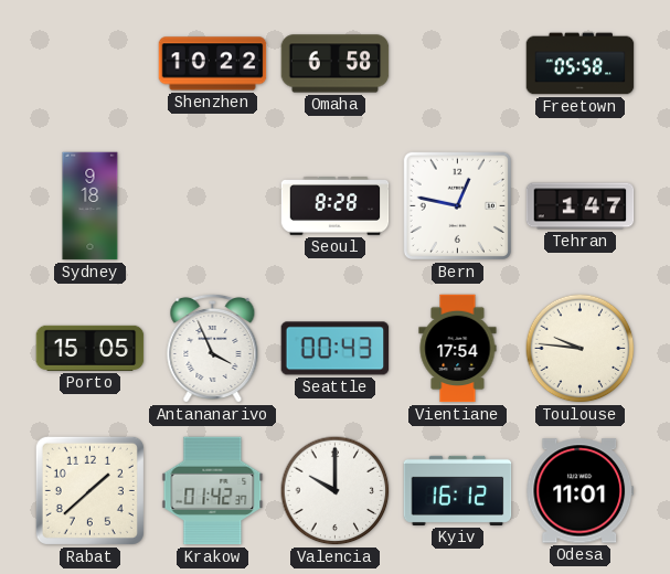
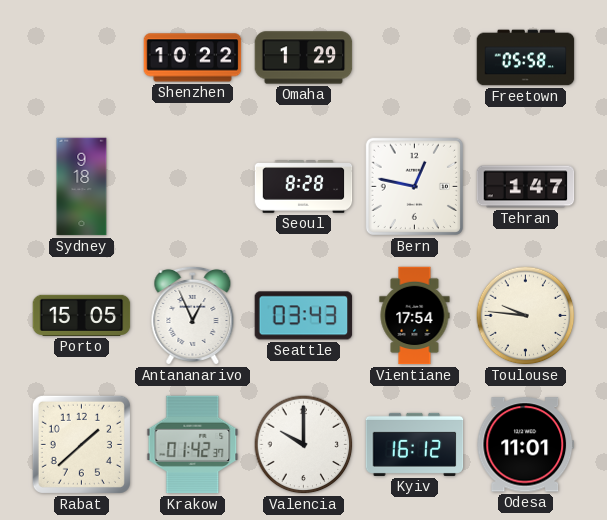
Omaha: 6:58 -> 1:29 (304, 58)
Antananarivo: 3:56 -> 12:56 (193, 315)
Seattle: 00:43 -> 03:43 (304, 316)
